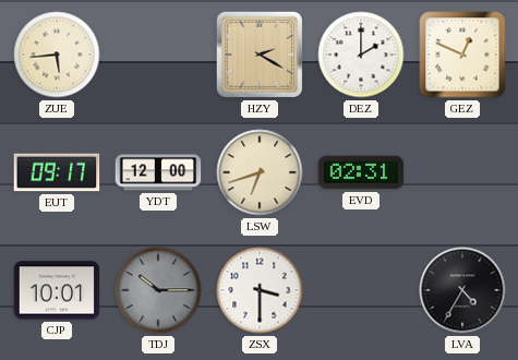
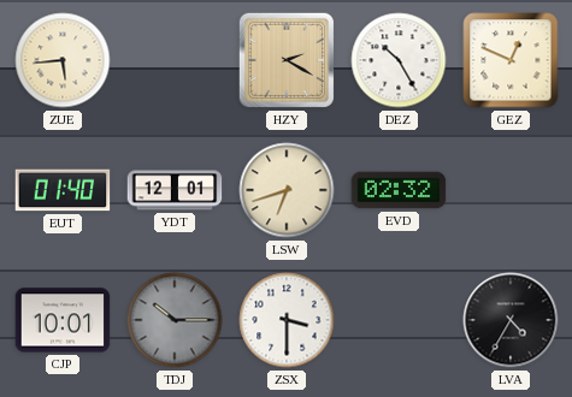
DEZ: 2:00 -> 10:25 (399, 60)
EUT: 09:17 -> 01:40 (63, 190)
YDT: 12:00 -> 12:01 (175, 190)
EVD: 02:31 -> 02:32 (399, 190)
